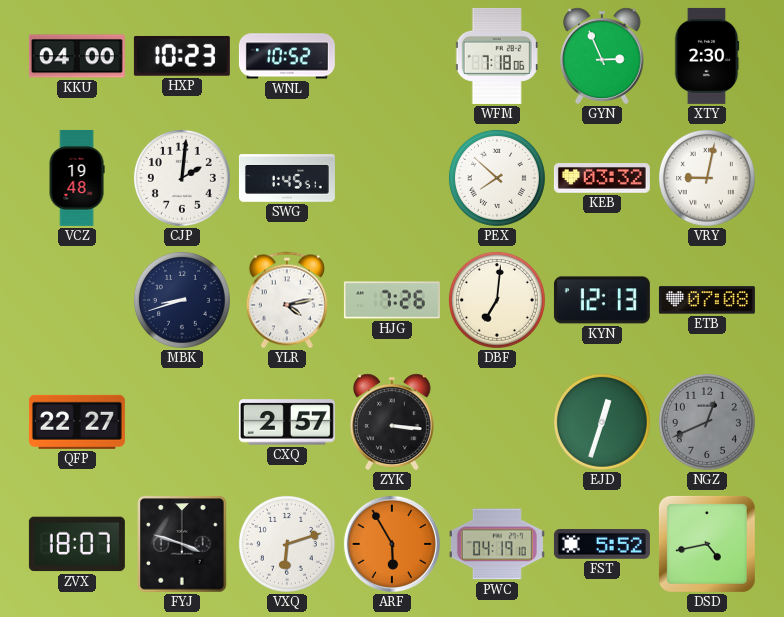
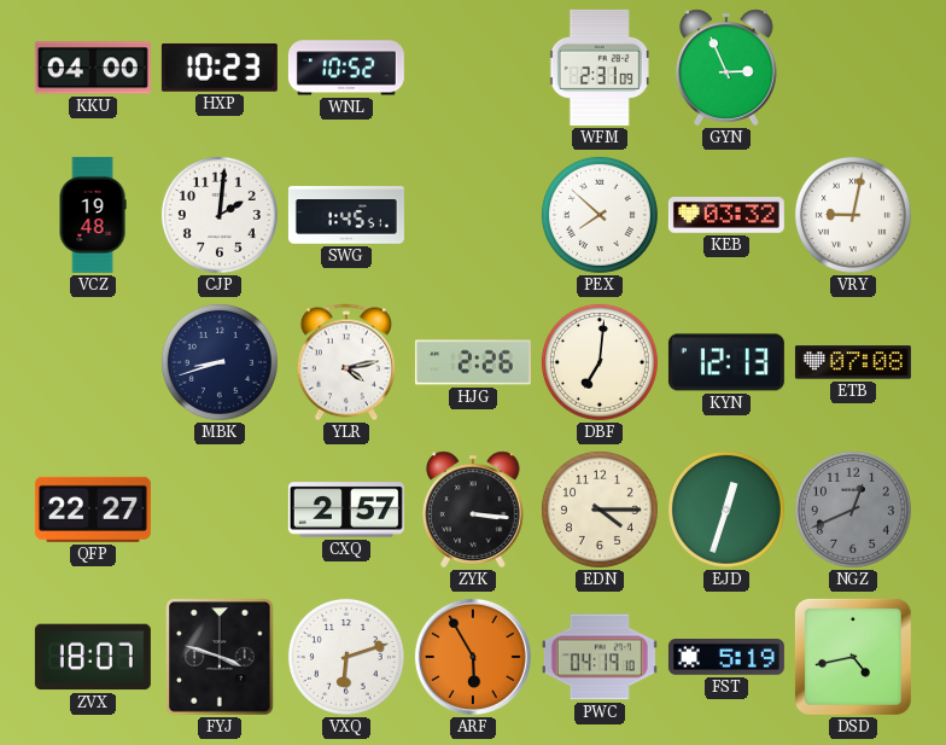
WFM: 7:18 -> 2:31 (600, 68)
XTY: 2:30 -> none (707, 56)
HJG: 7:26 -> 2:26 (473, 362)
EDN: none -> 4:15 (600, 510)
FST: 5:52 -> 5:19 (726, 658)
